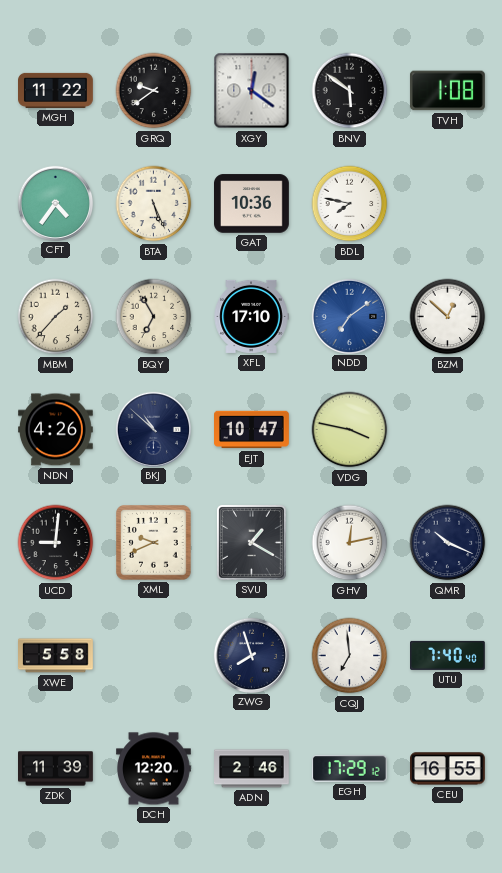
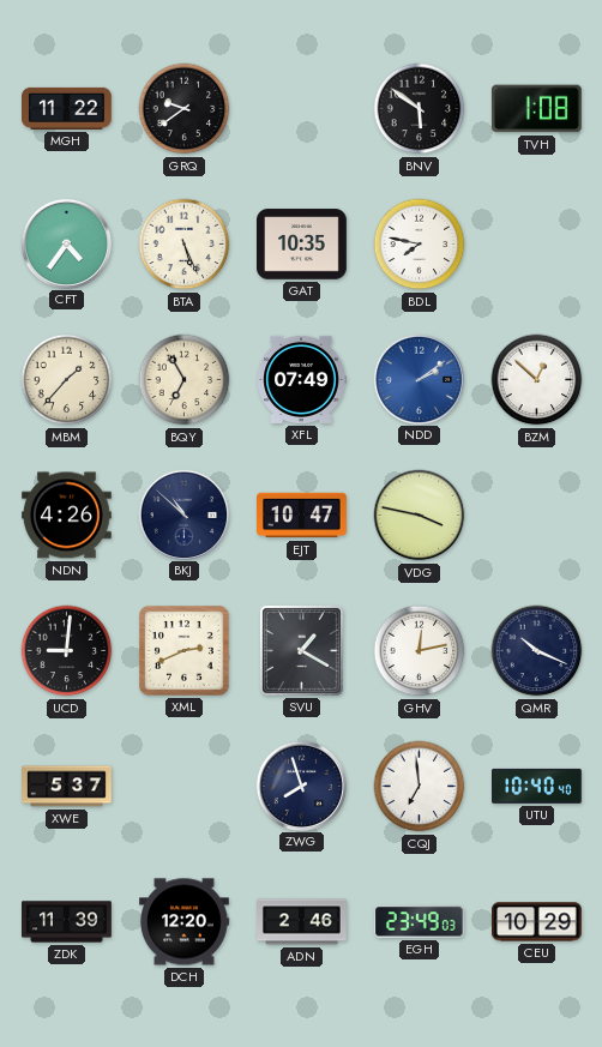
XGY: 12:21 -> none (252, 91)
GAT: 10:36 -> 10:35 (302, 245)
XFL: 17:10 -> 07:49 (301, 379)
NDD: 7:09 -> 2:09 (419, 379)
XML: 9:41 -> 2:41 (185, 651)
XWE: 5:58 -> 5:37 (67, 787)
UTU: 7:40 -> 10:40 (537, 786)
EGH: 17:29 -> 23:49 (419, 922)
CEU: 16:55 -> 10:29 (537, 922)
